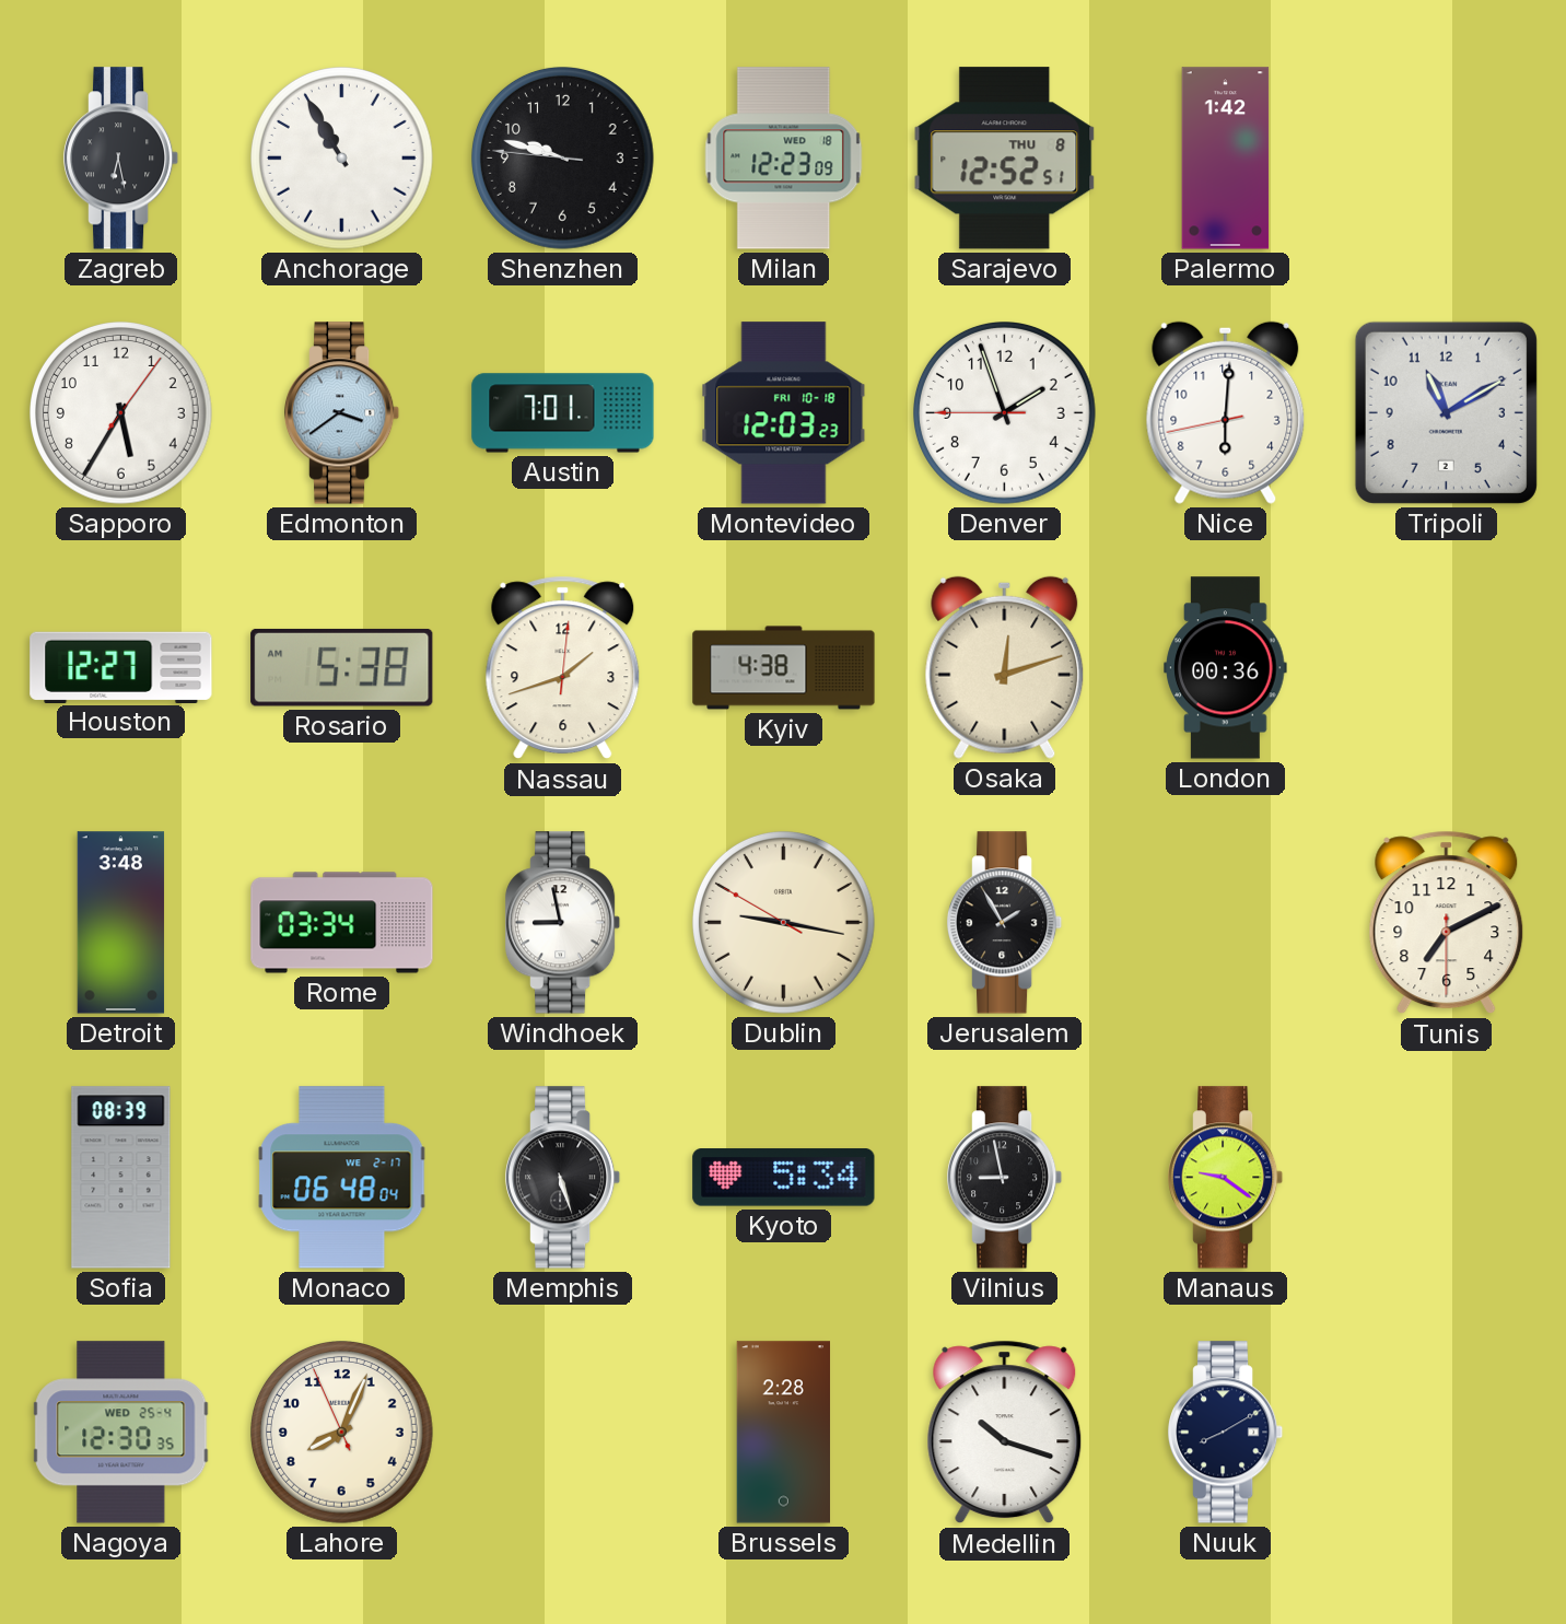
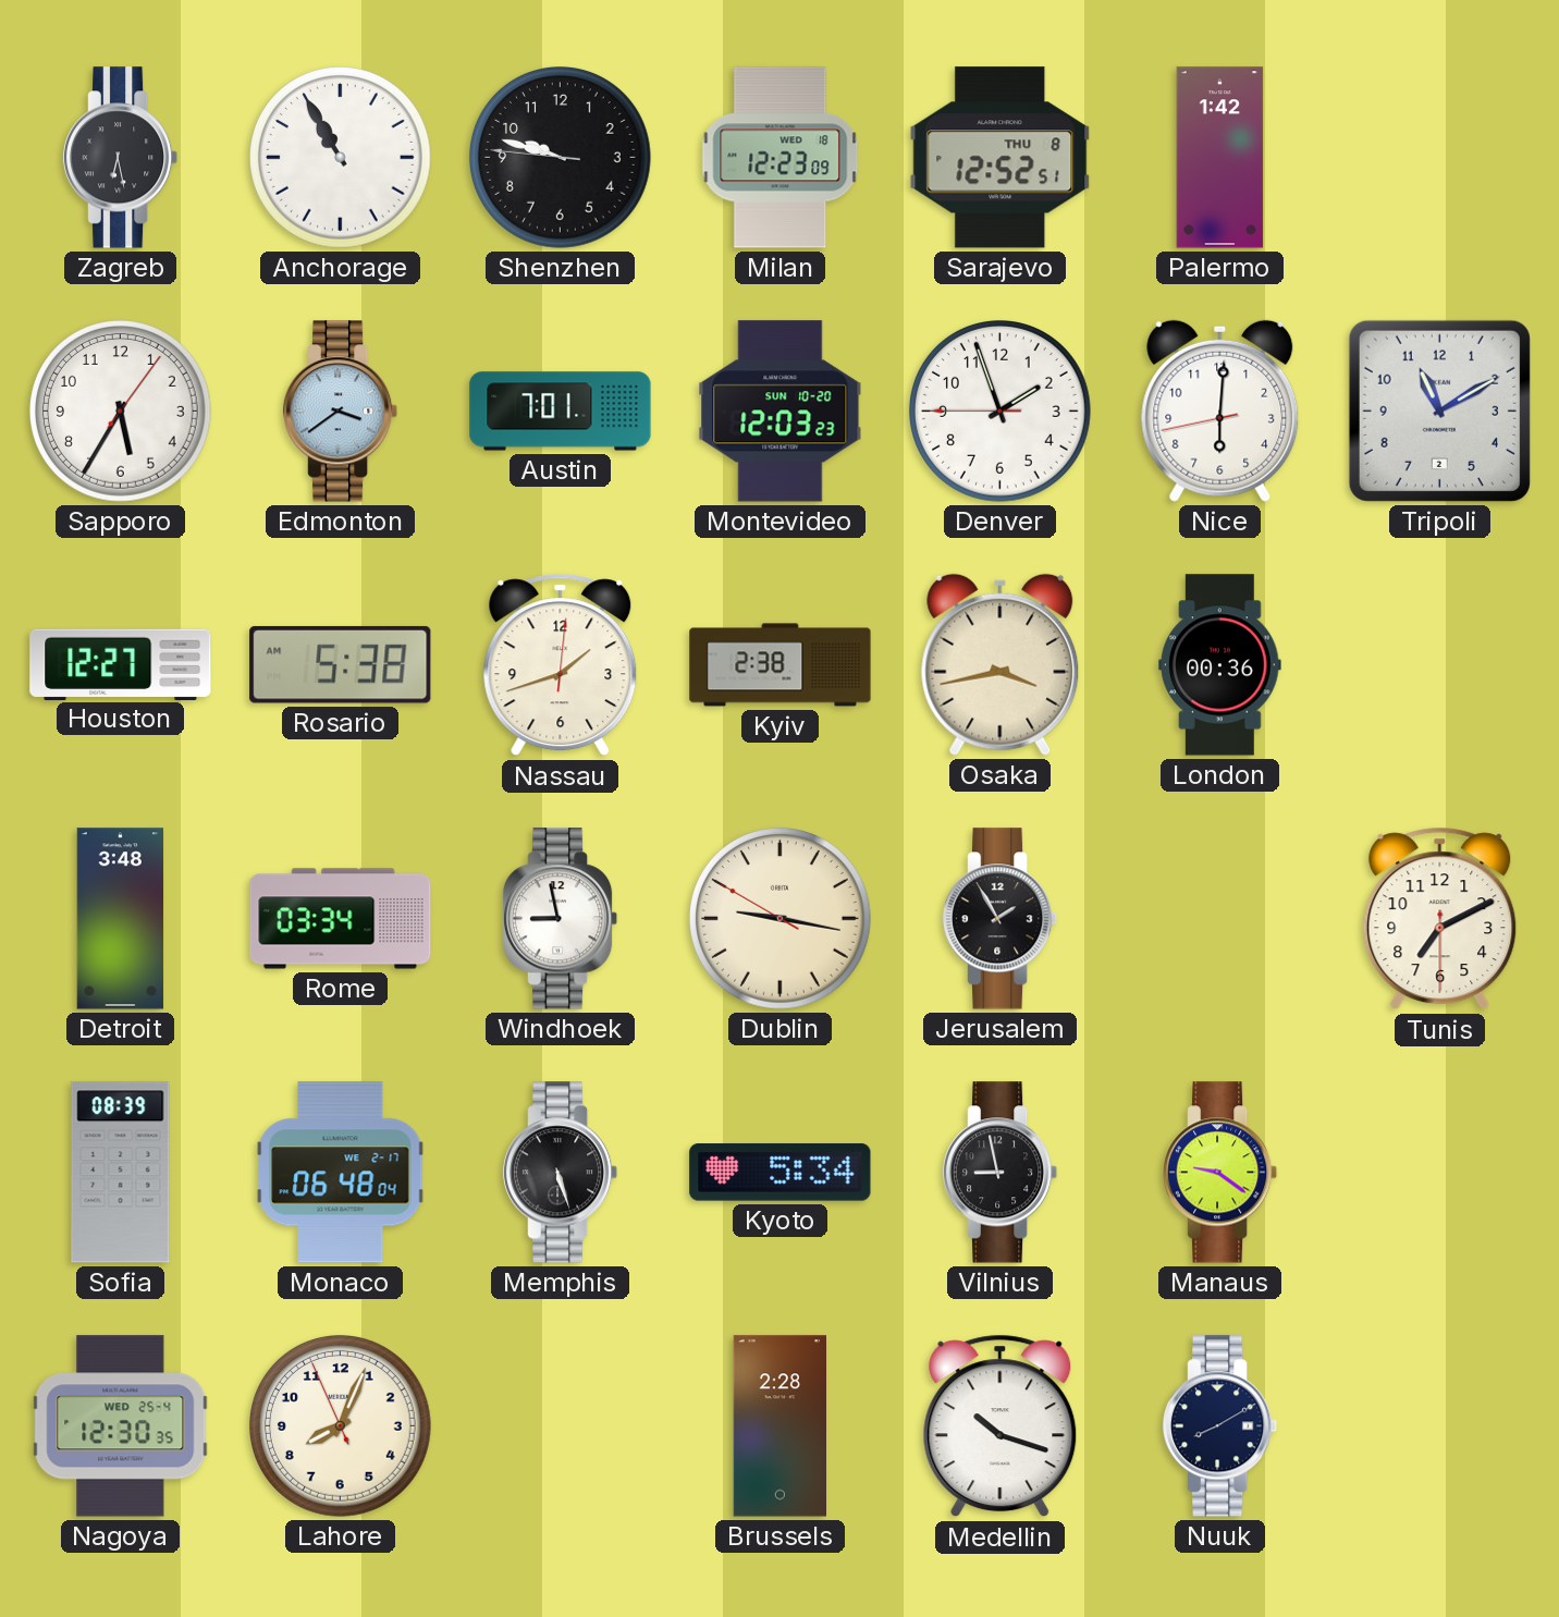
Montevideo date: FRI 10-18 -> SUN 10-20 (781, 412)
Kyiv: 4:38 -> 2:38 (781, 665)
Osaka: 12:12 -> 3:43 (1001, 664)
